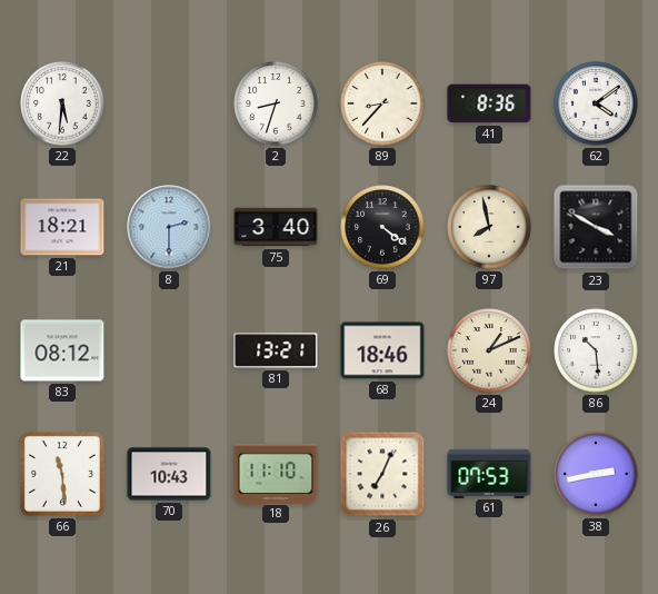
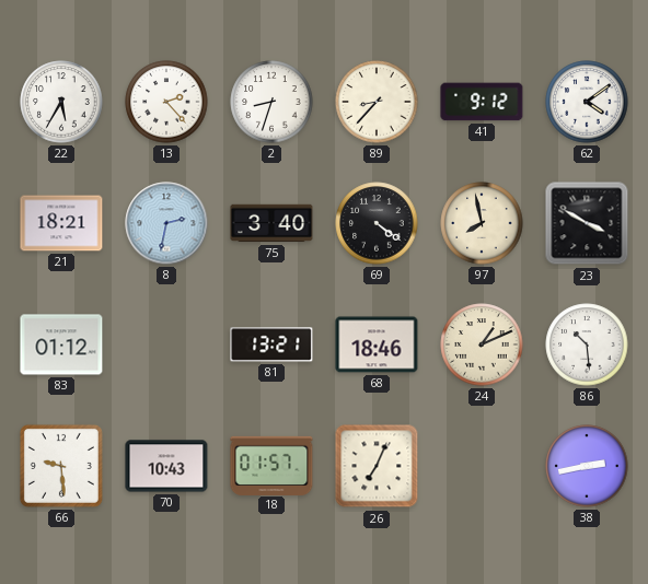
22: 5:31 -> 5:35 (61, 102)
13: none -> 2:23 (166, 102)
41: 8:36 -> 9:12 (482, 102)
8: 2:30 -> 2:32 (166, 223)
83: 08:12 -> 01:12 (61, 344)
66: 11:29 -> 9:29 (61, 466)
18: 11:10 -> 01:57 (271, 465)
61: 07:53 -> none (489, 473)
